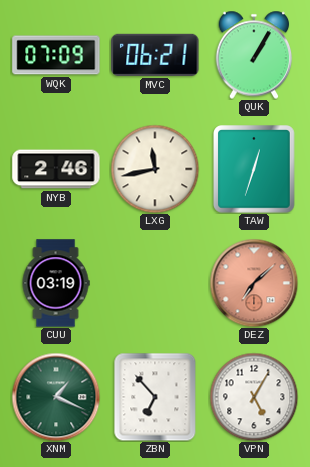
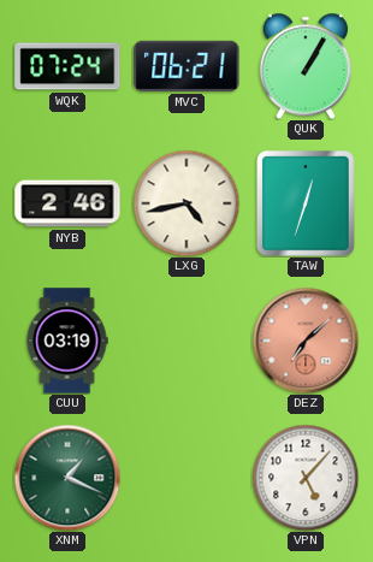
WQK: 07:09 -> 07:24 (67, 66)
LXG: 11:43 -> 4:43 (186, 203)
ZBN: 6:53 -> none (155, 397)
VPN: 5:05 -> 5:07 (306, 478)
